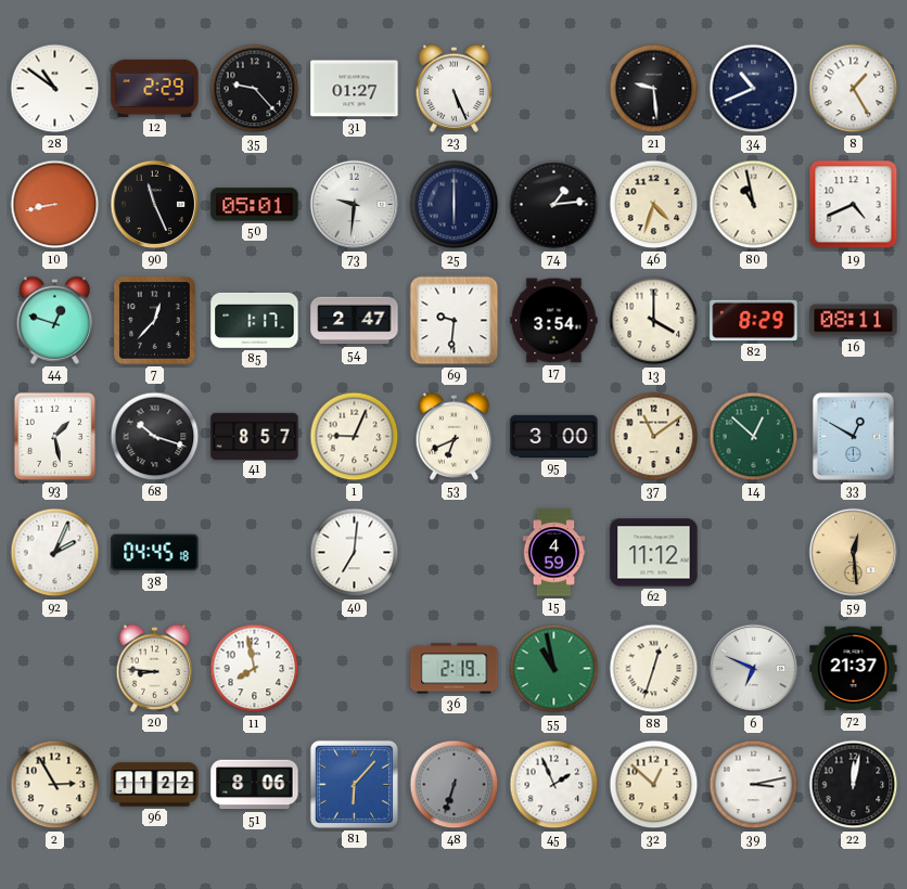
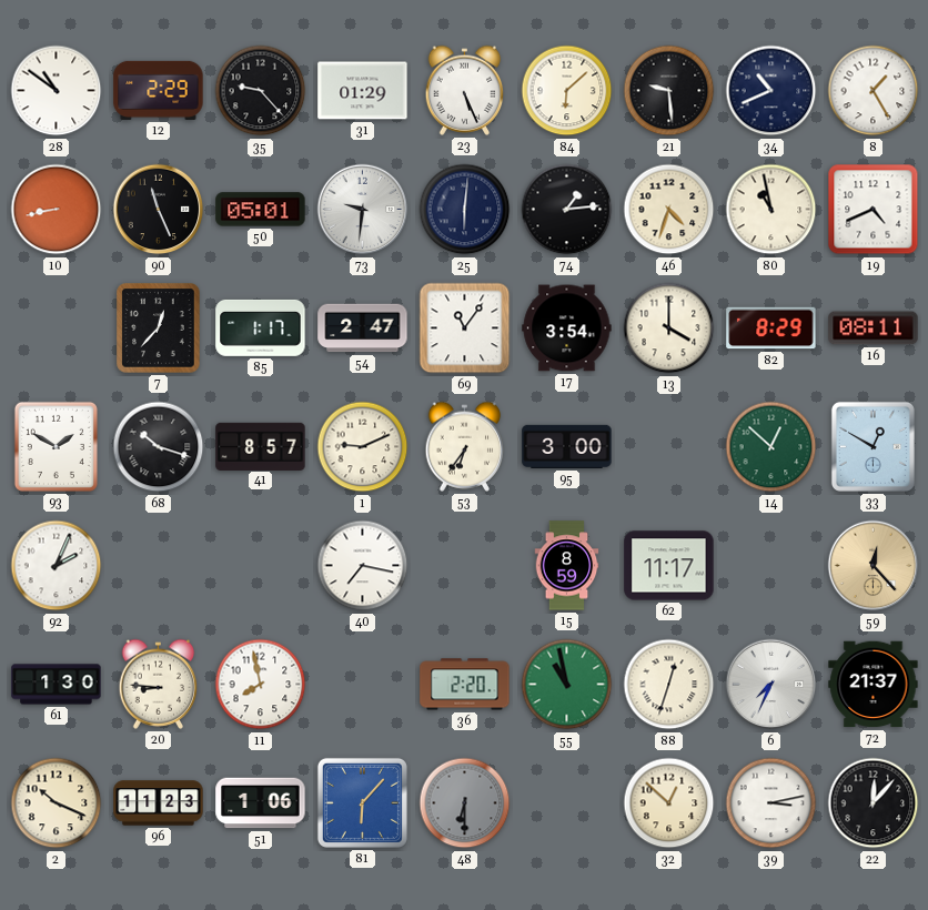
31: 01:27 -> 01:29 (363, 91)
84: none -> 6:08 (567, 91)
25: 6:00 -> 6:01 (465, 210)
44: 12:48 -> none (55, 320)
69: 9:31 -> 11:06 (465, 328)
93: 1:28 -> 1:50 (56, 446)
1: 9:04 -> 9:11 (363, 447)
53: 6:41 -> 6:36 (465, 446)
37: 11:09 -> none (654, 437)
38: 04:45 -> none (155, 553)
40: 7:01 -> 7:17 (363, 566)
15: 4:59 -> 8:59 (567, 566)
62: 11:12 -> 11:17 (669, 566)
59: 12:29 -> 12:23 (874, 566)
61: none -> 1:30 (57, 685)
36: 2:19 -> 2:20 (465, 685)
6: 6:49 -> 7:34 (771, 685)
2: 2:55 -> 10:19 (57, 803)
96: 11:22 -> 11:23 (159, 803)
51: 8:06 -> 1:06 (261, 803)
48: 6:33 -> 6:30 (465, 803)
45: 1:56 -> none (554, 785)
22: 12:02 -> 12:07 (874, 803)
